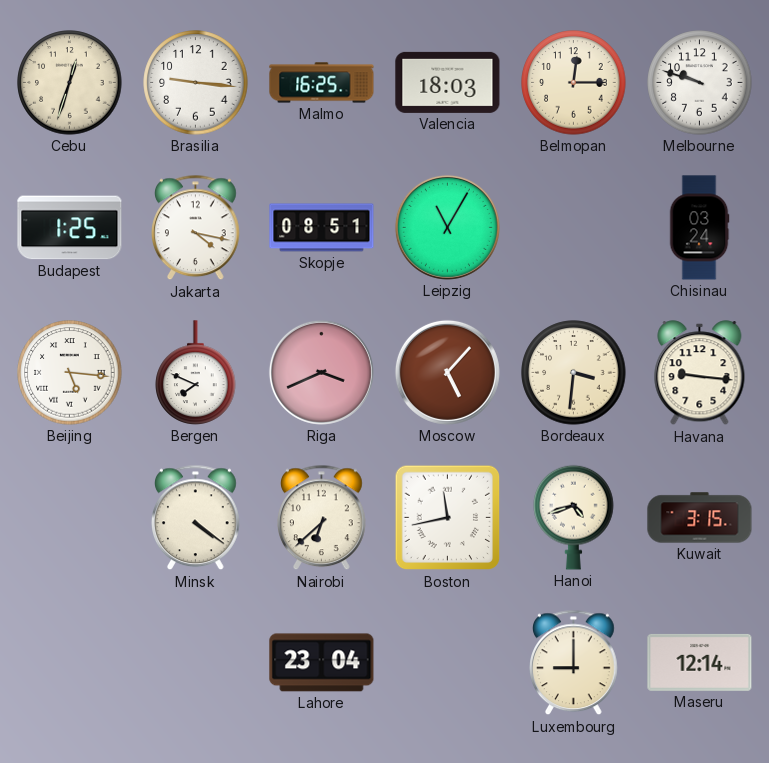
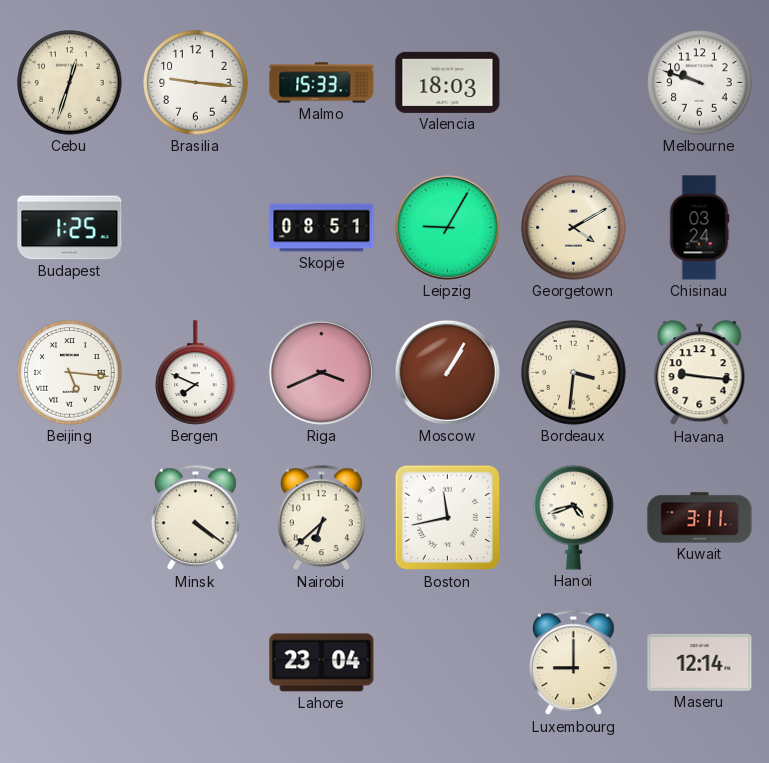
Malmo: 16:25 -> 15:33 (322, 83)
Belmopan: 12:15 -> none (574, 83)
Jakarta: 4:17 -> none (196, 228)
Leipzig: 11:05 -> 9:05 (447, 227)
Georgetown: none -> 4:10 (574, 228)
Moscow: 5:07 -> 1:05 (447, 372)
Kuwait: 3:15 -> 3:11 (700, 518)
